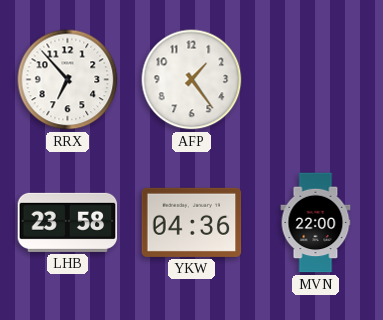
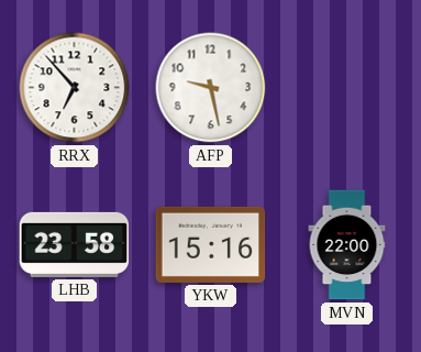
AFP: 1:24 -> 9:28 (211, 88)
YKW: 04:36 -> 15:16 (211, 244)
